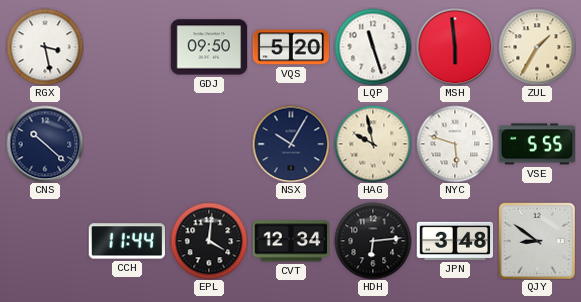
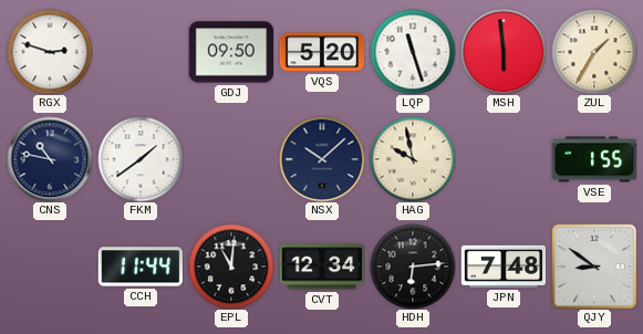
RGX: 3:28 -> 2:48 (50, 52)
CNS: 10:22 -> 10:47 (50, 159)
FKM: none -> 1:39 (141, 159)
NSX: 10:05 -> 10:08 (322, 159)
NYC: 5:48 -> none (455, 144)
VSE: 5:55 -> 1:55 (594, 159)
EPL: 4:01 -> 11:01 (231, 267)
JPN: 3:48 -> 7:48 (504, 267)
